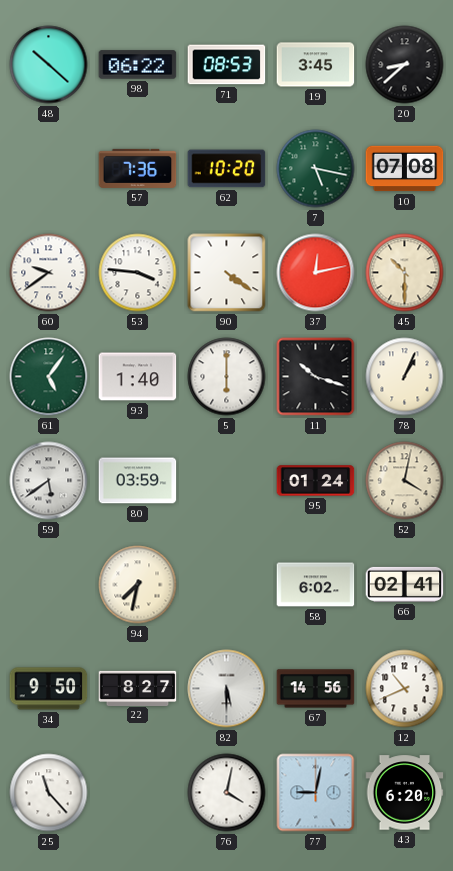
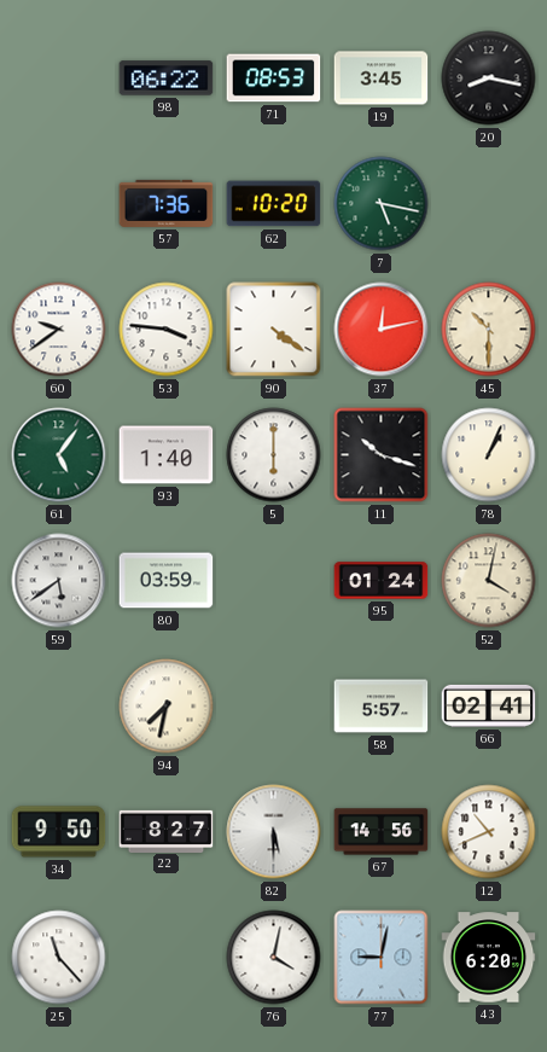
48: 10:22 -> none (49, 65)
20: 8:38 -> 8:17 (489, 79)
10: 07:08 -> none (405, 169)
58: 6:02 -> 5:57 (382, 707)
